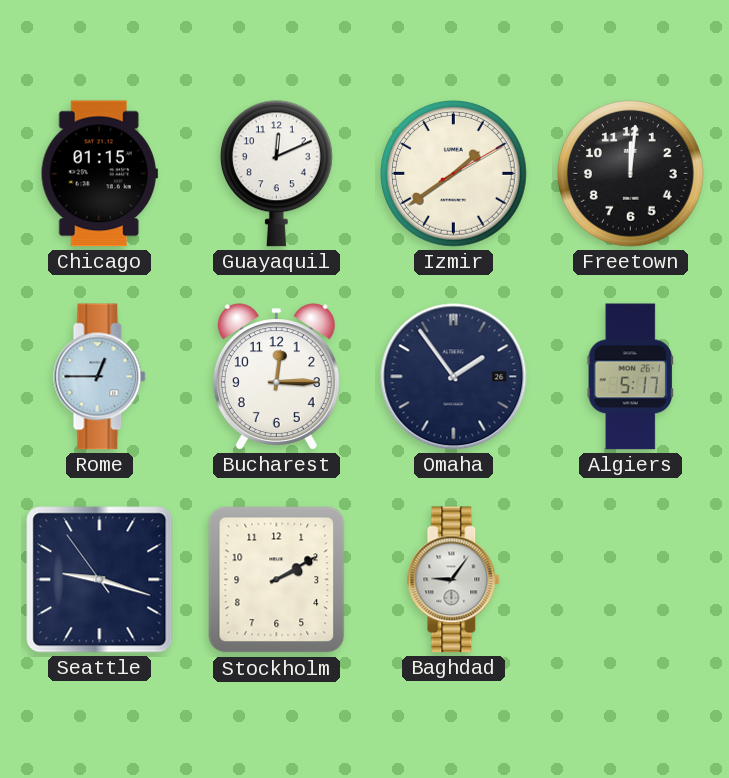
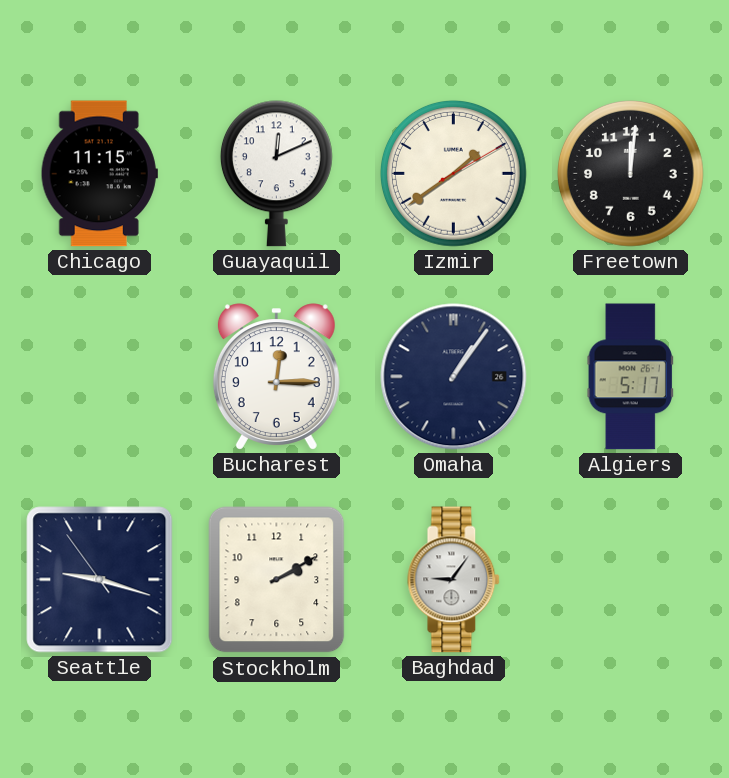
Chicago: 01:15 -> 11:15 (99, 174)
Rome: 12:45 -> none (100, 377)
Omaha: 1:54 -> 1:06 (454, 377)
